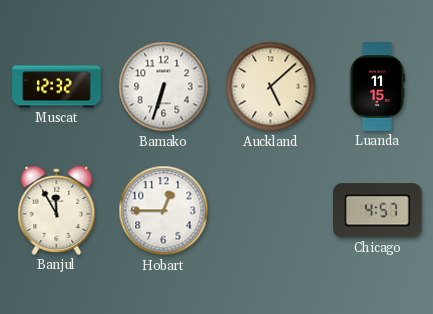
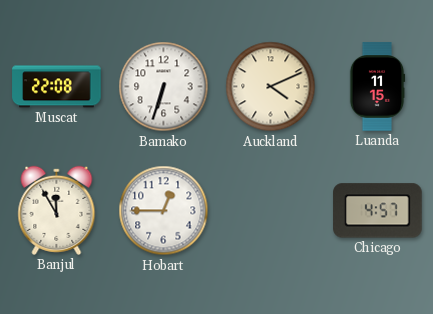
Muscat: 12:32 -> 22:08 (57, 87)
Auckland: 5:08 -> 4:11 (271, 87)
